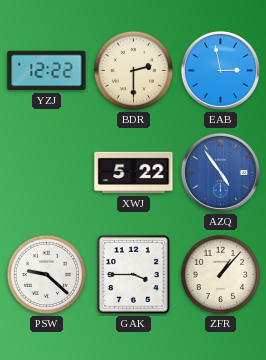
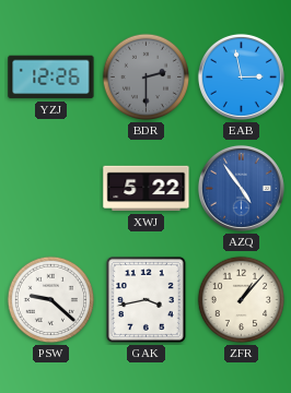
YZJ: 12:22 -> 12:26 (51, 78)
BDR dial: cream -> grey (147, 78)
GAK: 3:45 -> 3:43 (145, 299)
